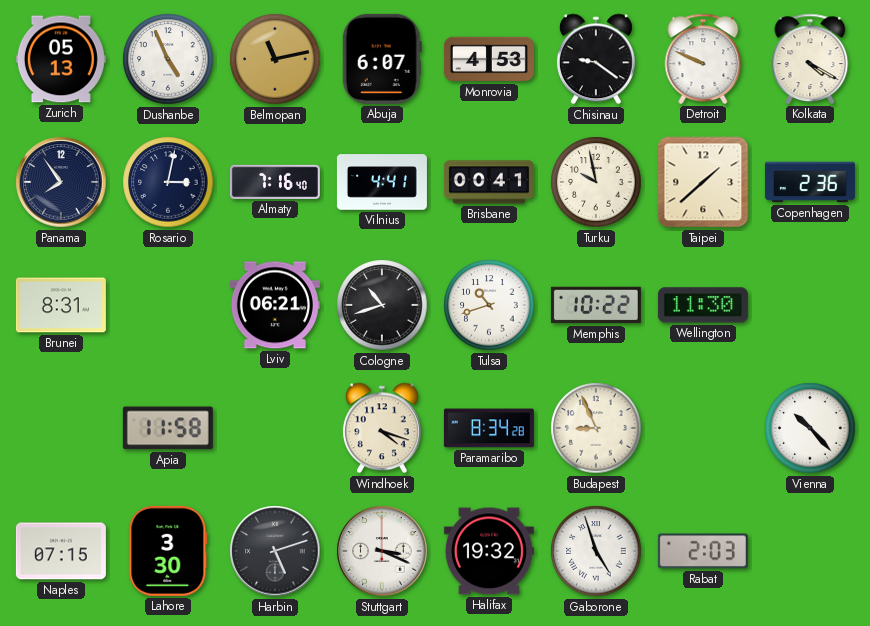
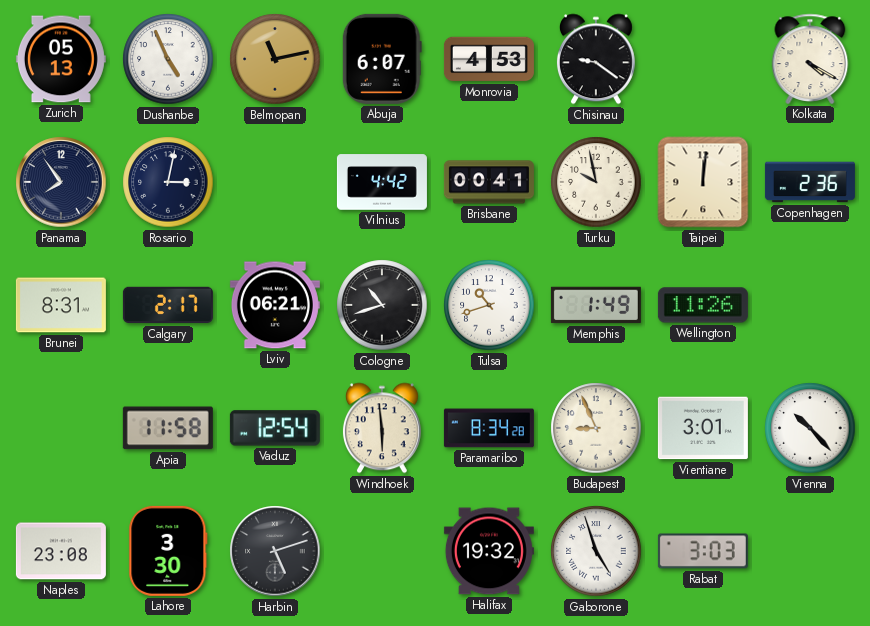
Detroit: 9:49 -> none (703, 59)
Almaty: 7:16 -> none (275, 182)
Vilnius: 4:41 -> 4:42 (382, 182)
Taipei: 1:38 -> 12:01 (703, 182)
Calgary: none -> 2:17 (168, 305)
Memphis: 10:22 -> 1:49 (596, 305)
Wellington: 11:30 -> 11:26 (703, 305)
Vaduz: none -> 12:54 (275, 428)
Windhoek: 4:18 -> 5:59 (382, 428)
Vientiane: none -> 3:01 (703, 428)
Naples: 07:15 -> 23:08 (61, 551)
Stuttgart: 3:19 -> none (382, 551)
Rabat: 2:03 -> 3:03 (703, 551)
